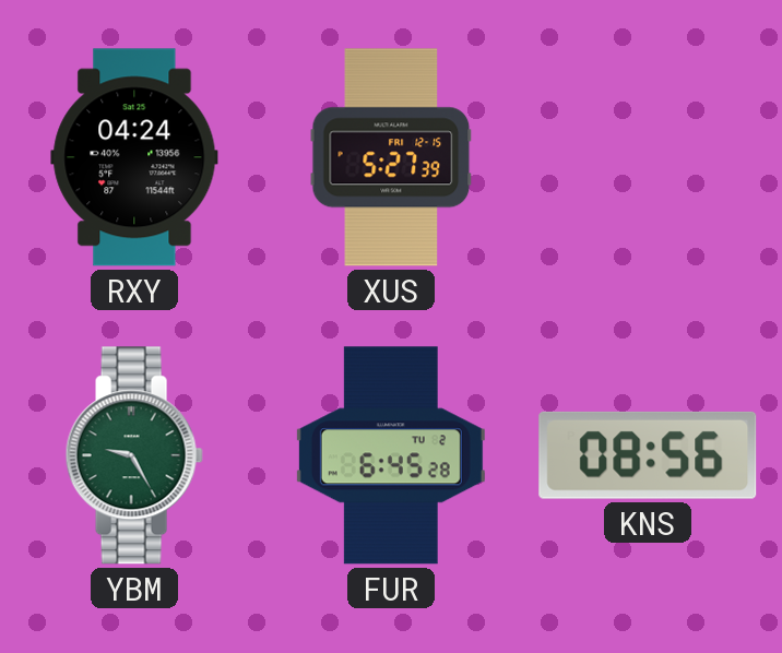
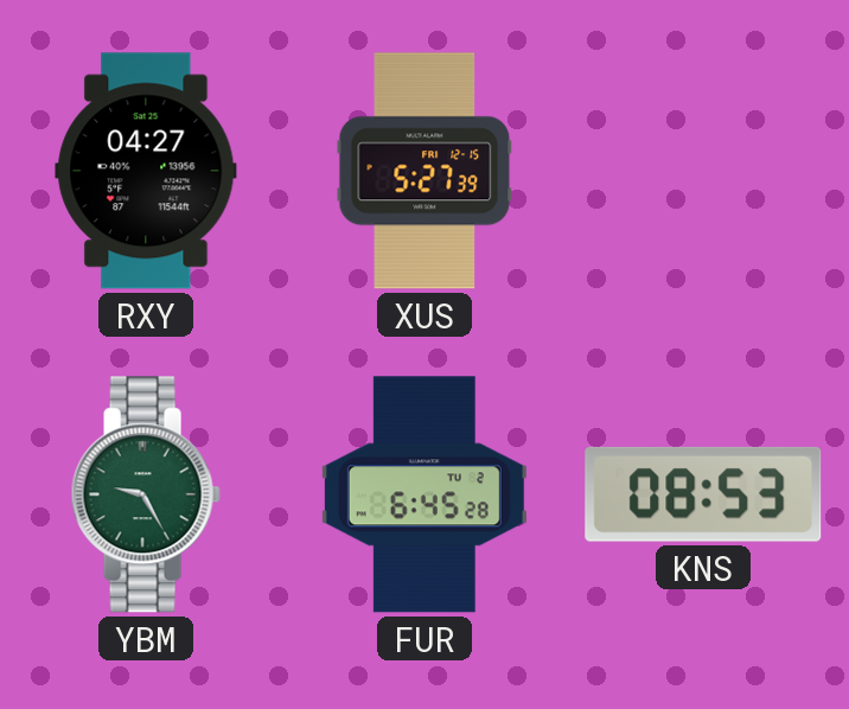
RXY: 04:24 -> 04:27 (146, 171)
KNS: 08:56 -> 08:53 (703, 494)
